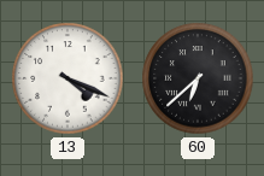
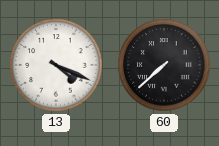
60: 6:38 -> 7:38 (164, 65)
